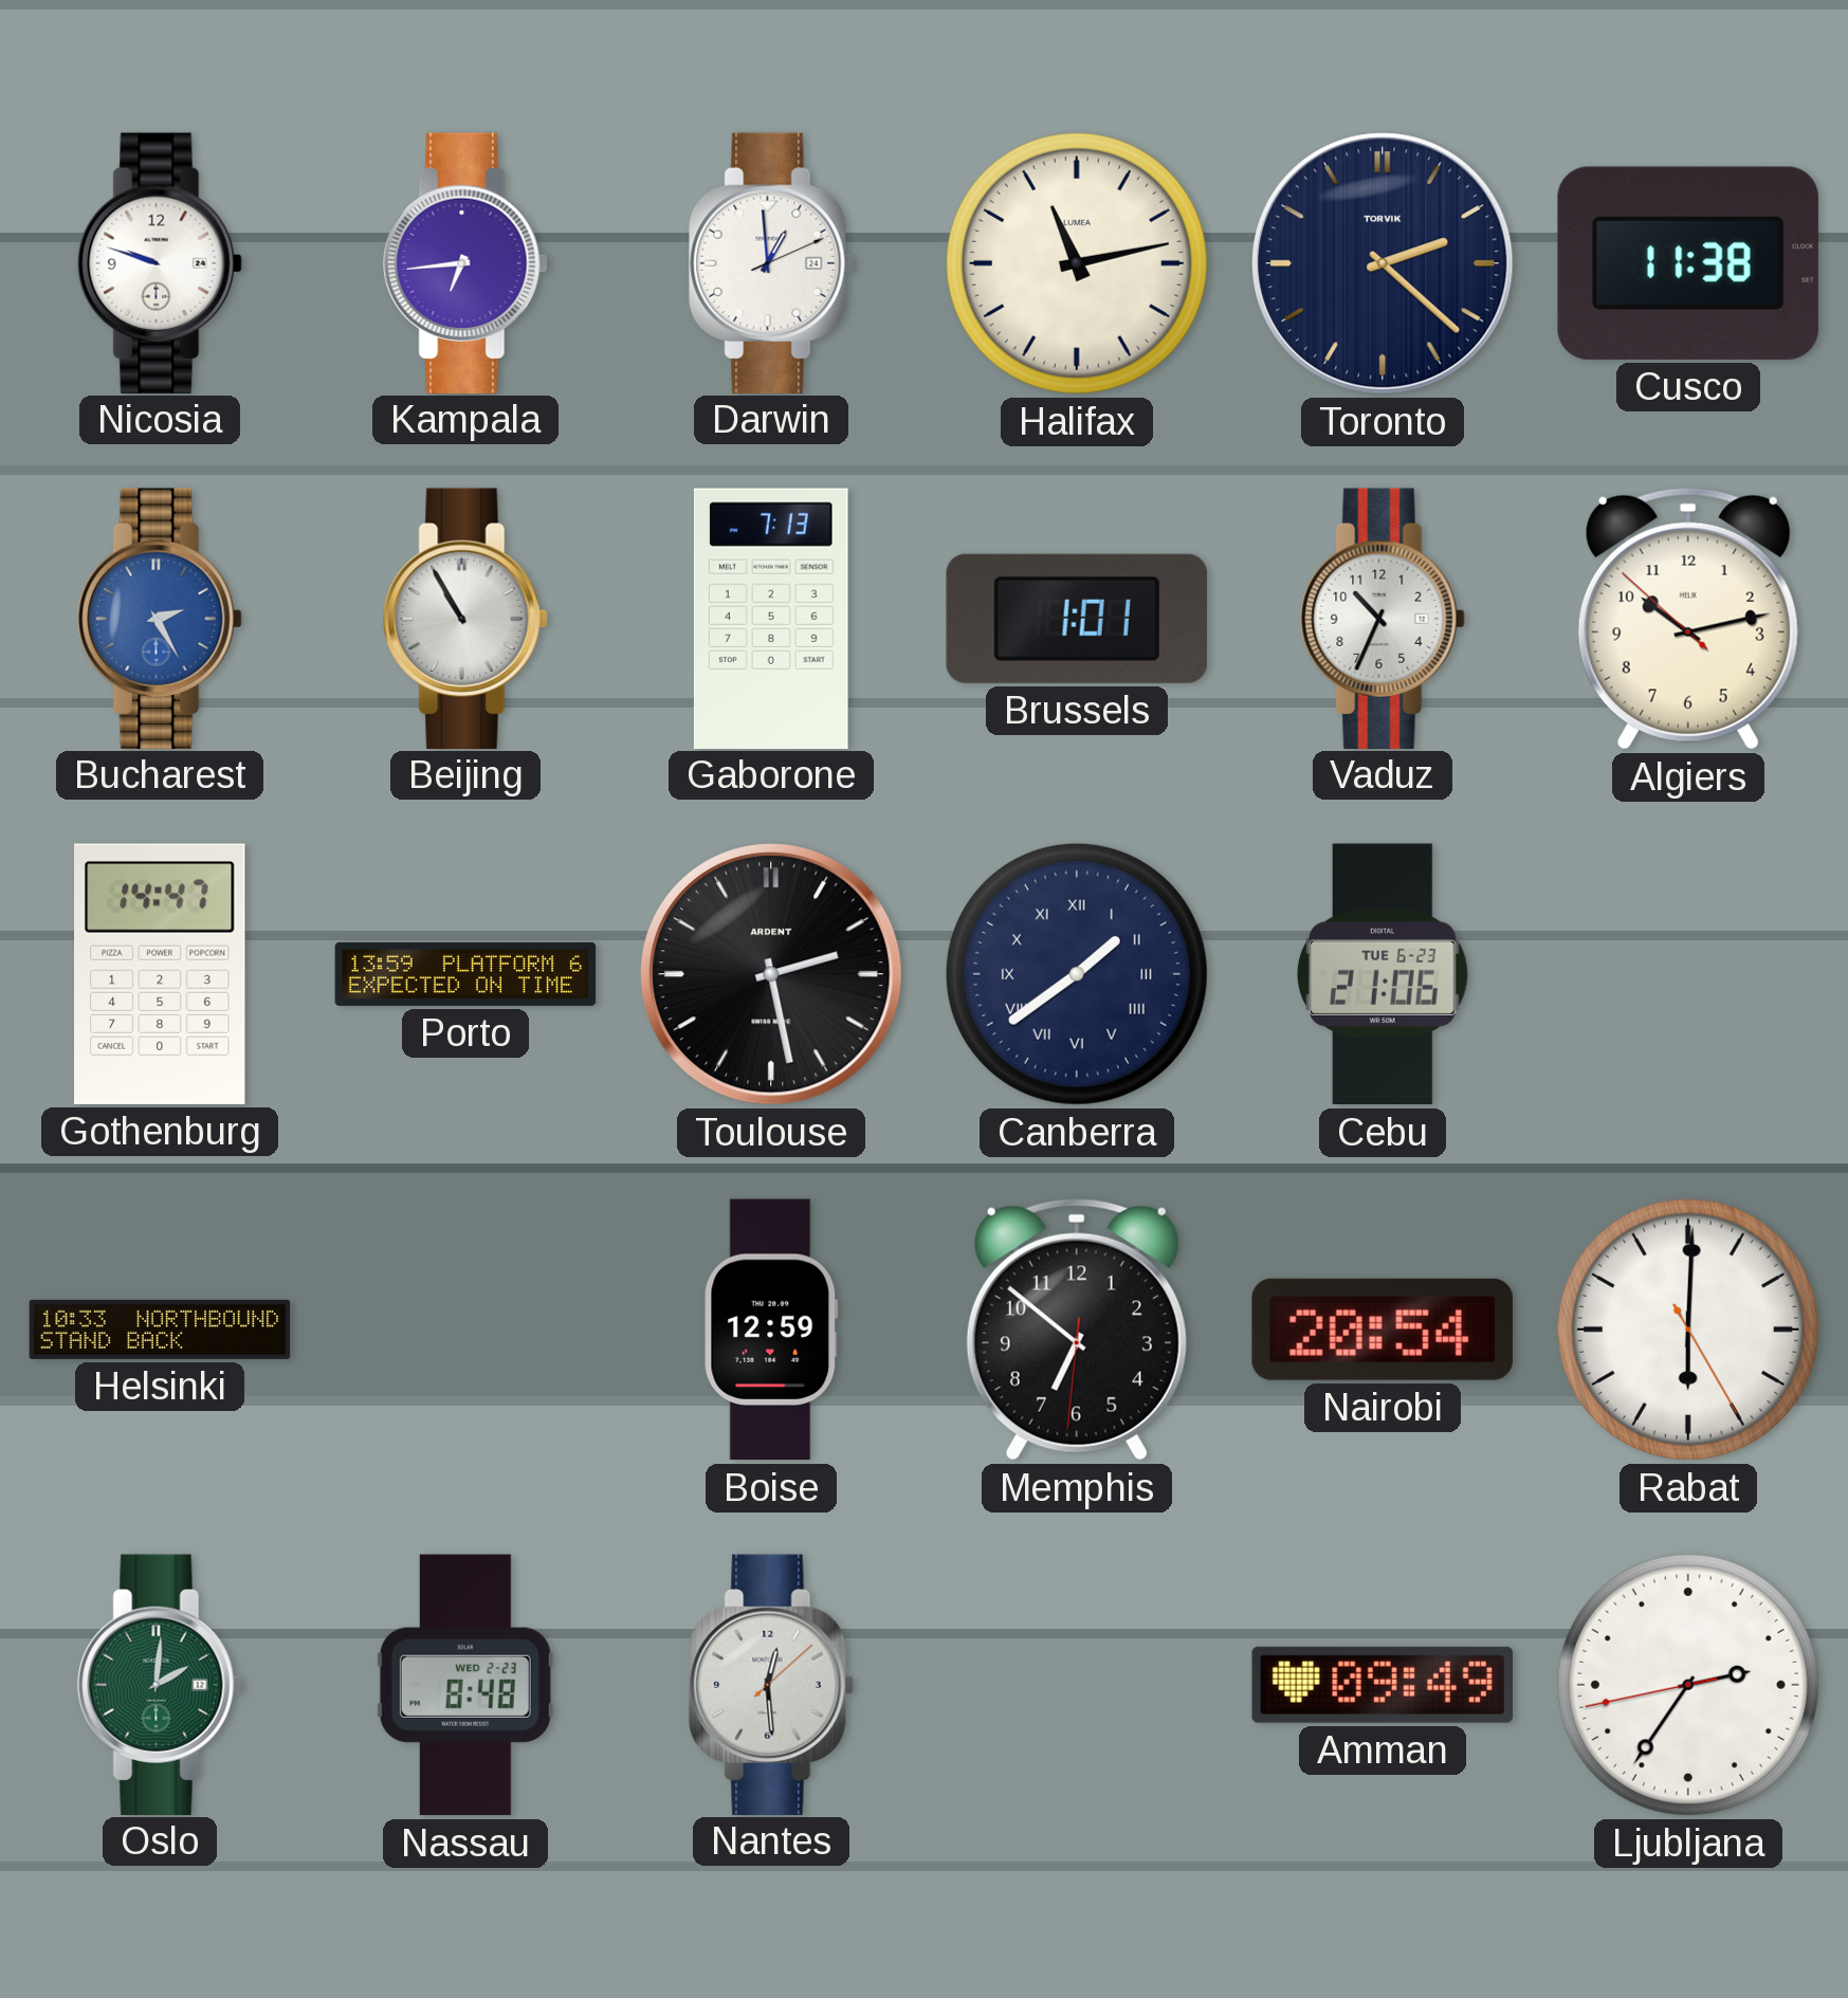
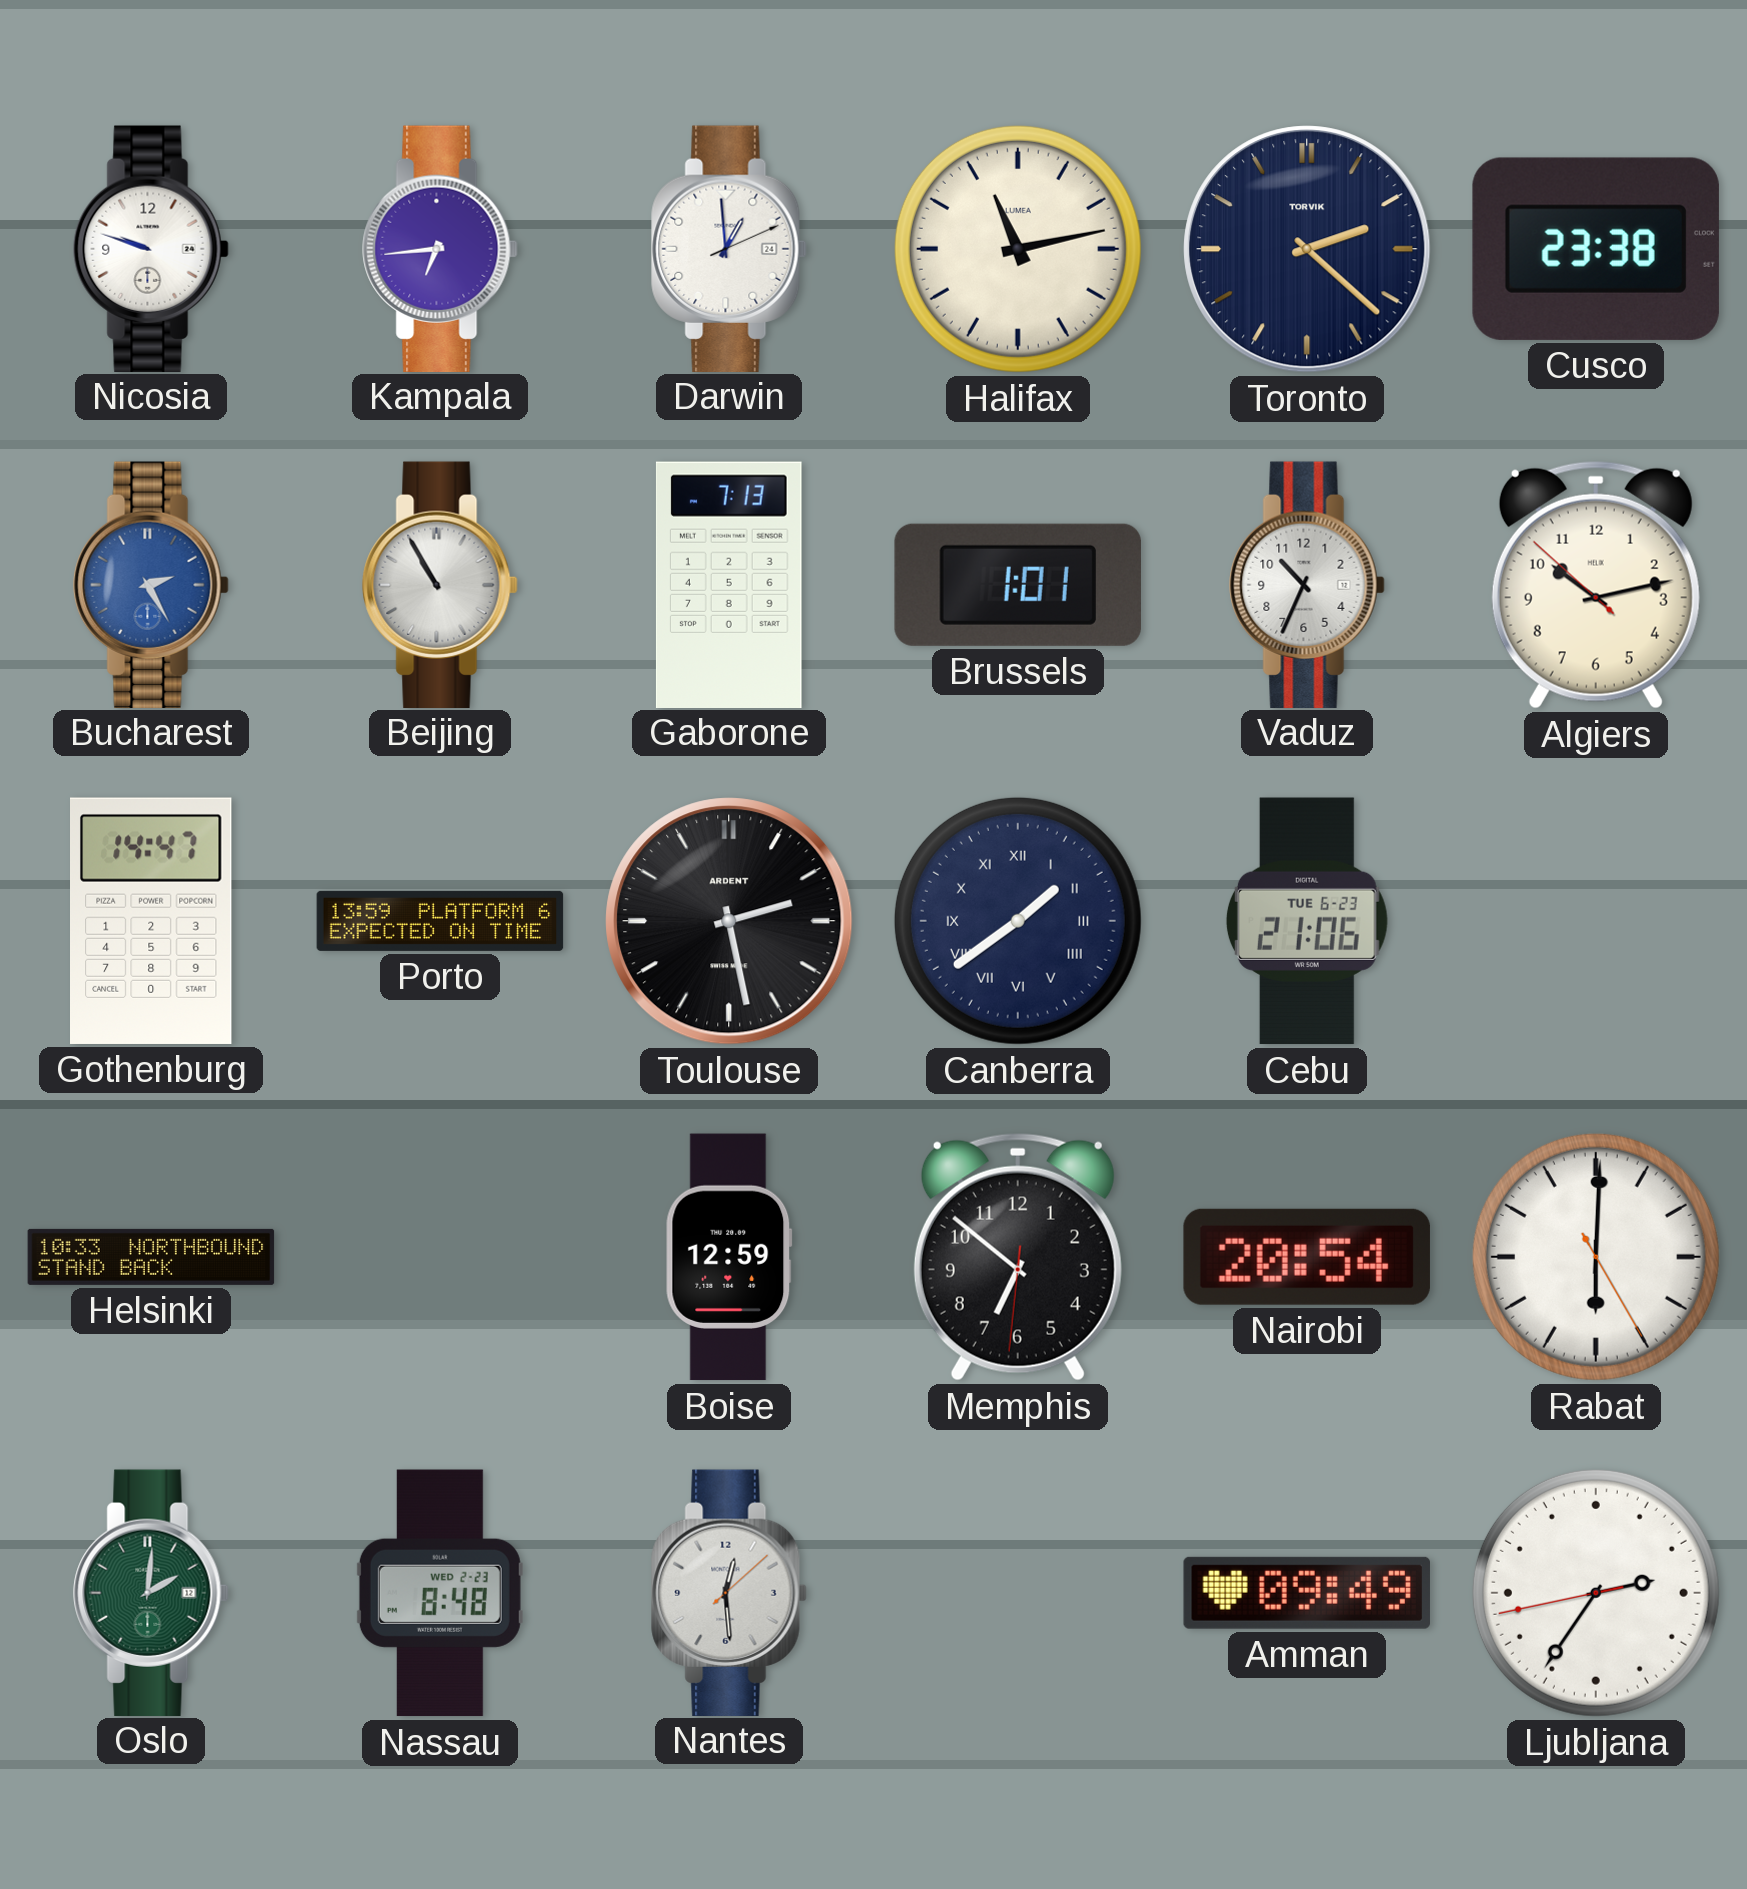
Cusco: 11:38 -> 23:38 (1596, 249)
